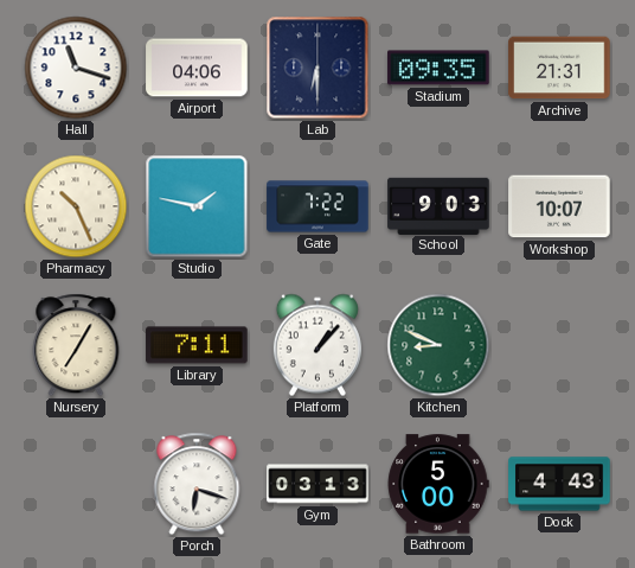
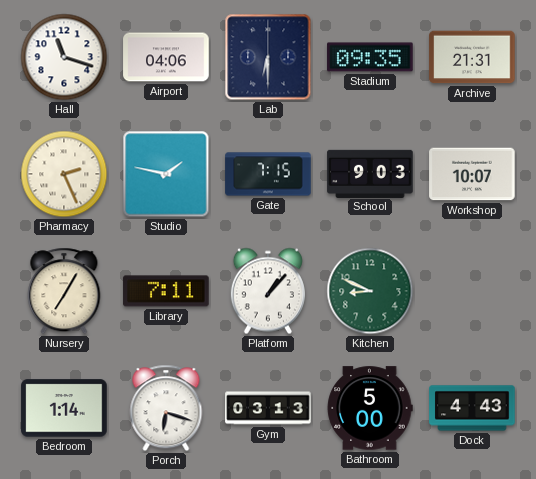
Pharmacy: 10:26 -> 2:26 (64, 174)
Gate: 7:22 -> 7:15 (268, 174)
Bedroom: none -> 1:14 (64, 408)
